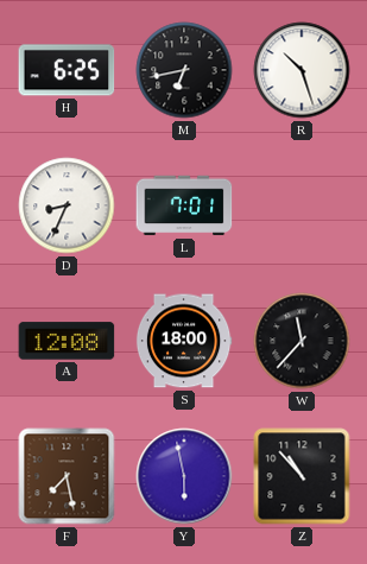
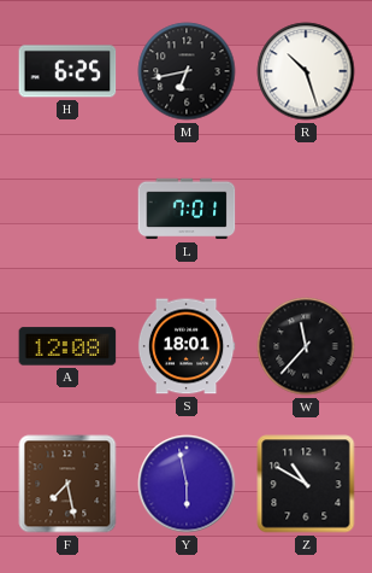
D: 8:34 -> none (67, 205)
S: 18:00 -> 18:01 (187, 346)
Z: 10:53 -> 10:50 (306, 484)
